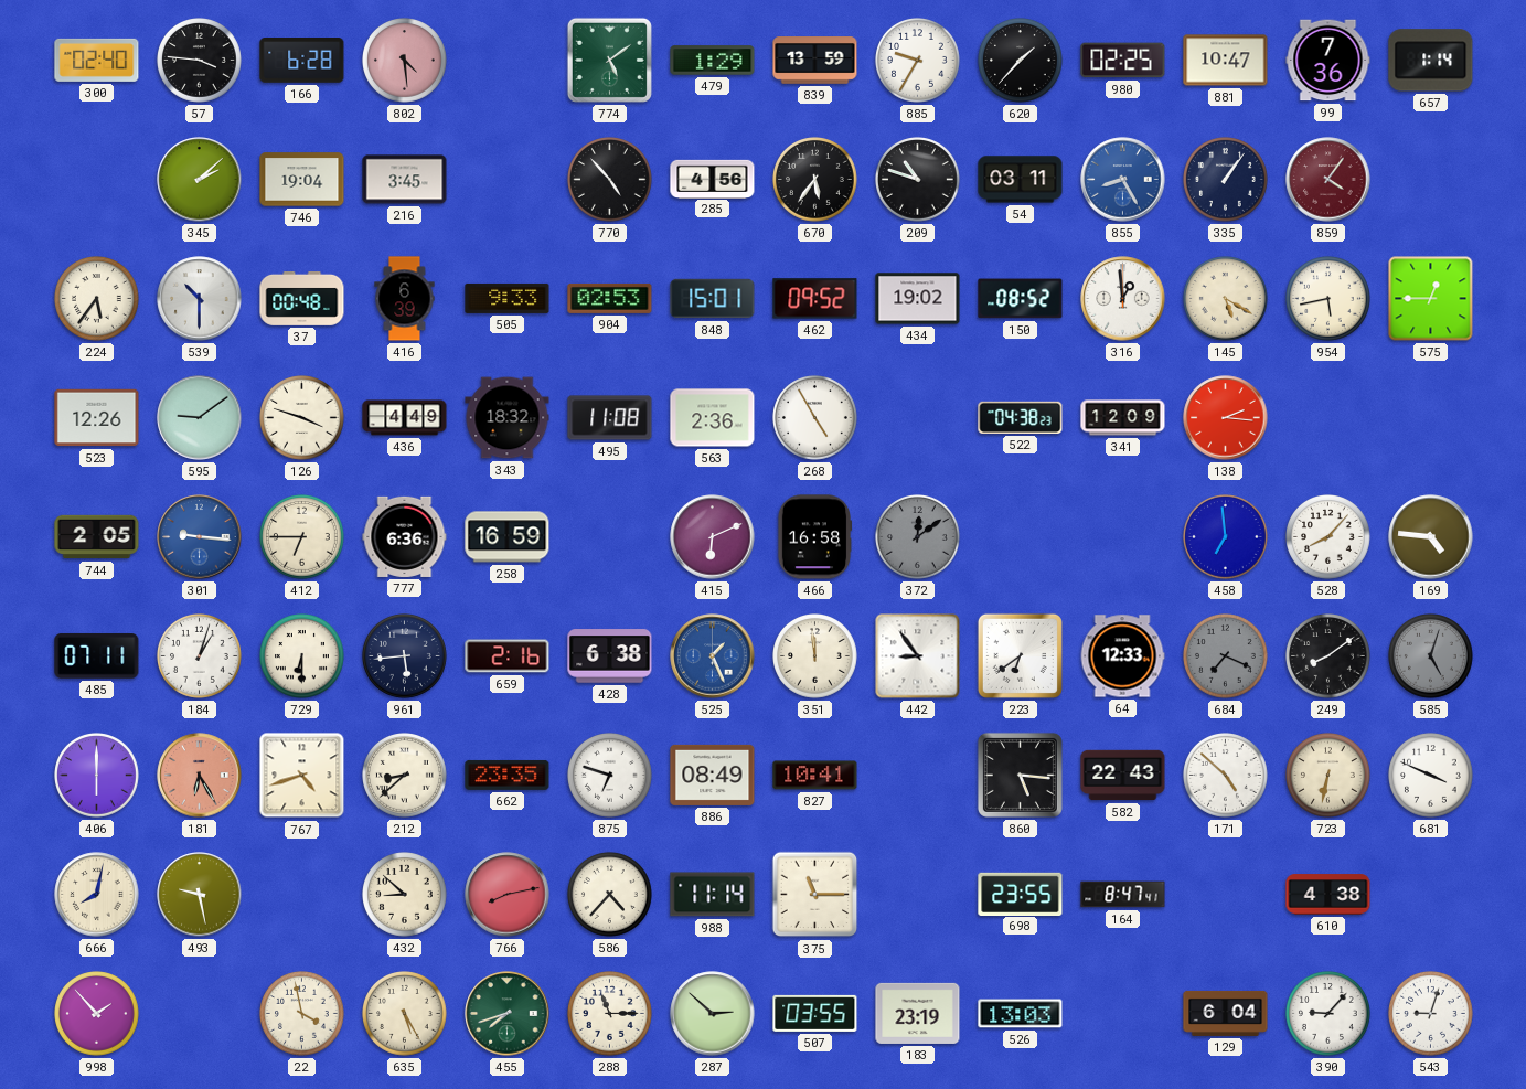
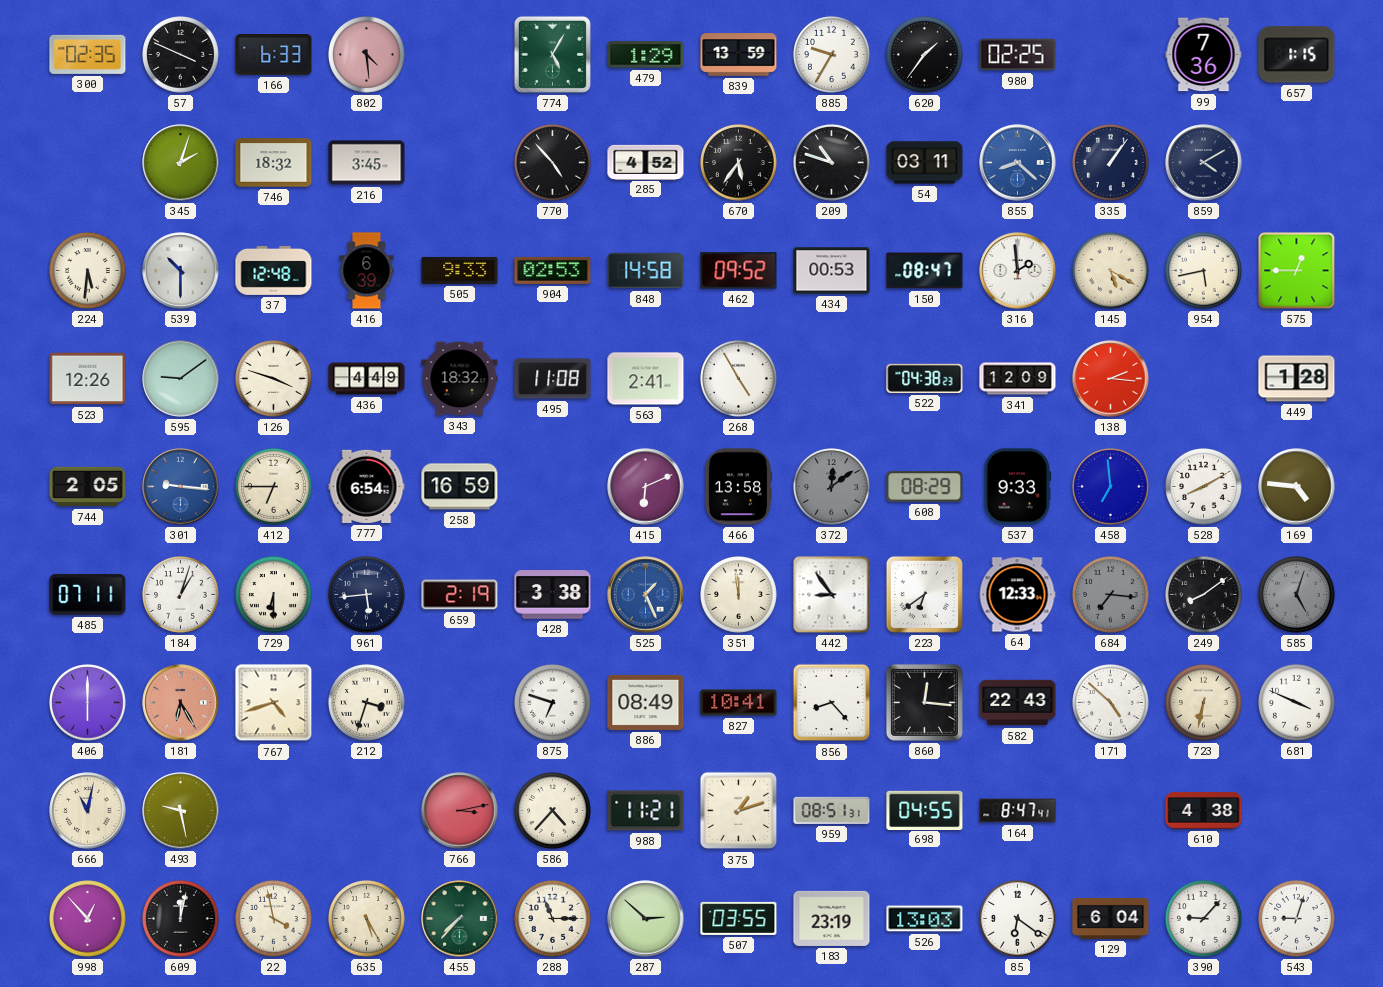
300: 02:40 -> 02:35 (88, 54)
57: 3:46 -> 3:49 (181, 55)
166: 6:28 -> 6:33 (274, 55)
774: 5:09 -> 5:05 (552, 54)
620: 1:37 -> 1:36 (925, 55)
881: 10:47 -> none (1226, 61)
657: 1:14 -> 1:15 (1297, 55)
345: 2:08 -> 2:03 (181, 163)
746: 19:04 -> 18:32 (274, 163)
285: 4:56 -> 4:52 (646, 162)
855: 8:25 -> 8:22 (1018, 163)
859: 4:06 -> 4:10 (1204, 163)
859 dial: burgundy -> navy (1204, 163)
224: 5:36 -> 5:31 (88, 271)
37: 00:48 -> 12:48 (274, 270)
848: 15:01 -> 14:58 (646, 271)
434: 19:02 -> 00:53 (832, 271)
150: 08:52 -> 08:47 (925, 271)
316: 12:59 -> 1:59 (1018, 271)
563: 2:36 -> 2:41 (646, 379)
449: none -> 1:28 (1297, 379)
777: 6:36 -> 6:54 (367, 486)
466: 16:58 -> 13:58 (738, 487)
608: none -> 08:29 (925, 487)
537: none -> 9:33 (1018, 487)
528: 8:07 -> 8:10 (1204, 487)
659: 2:16 -> 2:19 (460, 595)
428: 6:38 -> 3:38 (553, 595)
684: 7:19 -> 7:16 (1111, 595)
212: 8:38 -> 3:33 (367, 703)
662: 23:35 -> none (508, 775)
856: none -> 8:23 (832, 703)
860: 5:16 -> 12:16 (924, 702)
666: 8:02 -> 11:02 (88, 811)
432: 8:52 -> none (405, 895)
766: 8:13 -> 3:13 (460, 811)
988: 11:14 -> 11:21 (646, 811)
375: 11:15 -> 1:12 (739, 811)
959: none -> 08:51 (832, 810)
698: 23:55 -> 04:55 (925, 810)
998: 1:53 -> 12:53 (88, 919)
609: none -> 12:02 (181, 919)
455: 7:42 -> 7:37 (460, 919)
85: none -> 6:21 (1018, 919)
